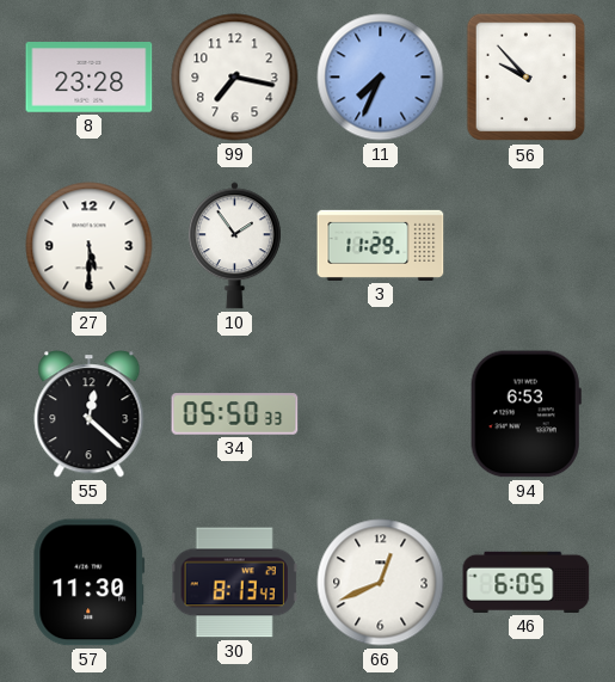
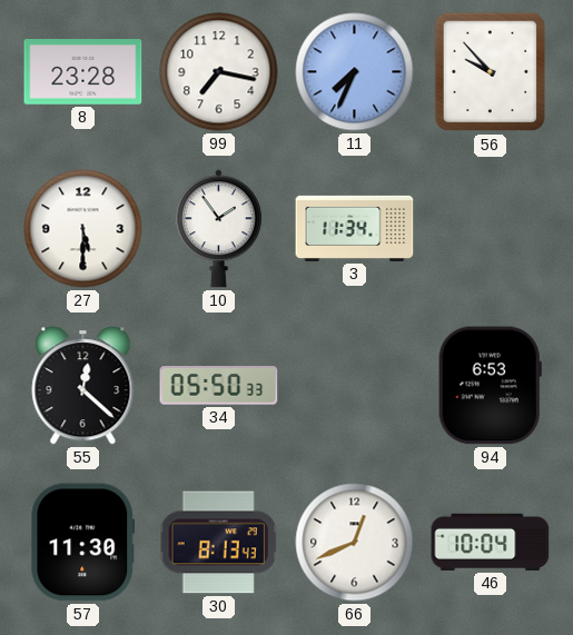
3: 11:29 -> 11:34 (355, 228)
46: 6:05 -> 10:04 (491, 542)
